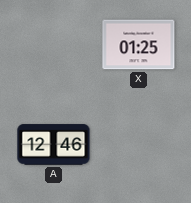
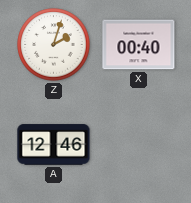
Z: none -> 2:03 (54, 45)
X: 01:25 -> 00:40 (139, 45)
